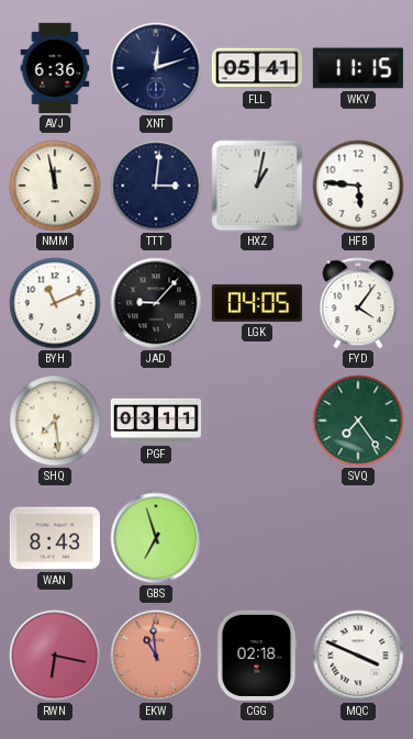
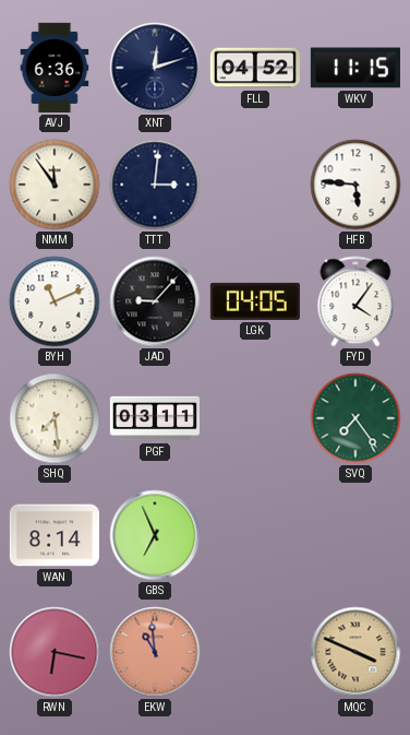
FLL: 05:41 -> 04:52 (255, 68)
NMM: 11:58 -> 11:54 (55, 185)
HXZ: 1:02 -> none (257, 186)
WAN: 8:43 -> 8:14 (55, 535)
GBS: 6:57 -> 6:56 (155, 535)
CGG: 02:18 -> none (257, 656)
MQC dial: white -> champagne (355, 652)
